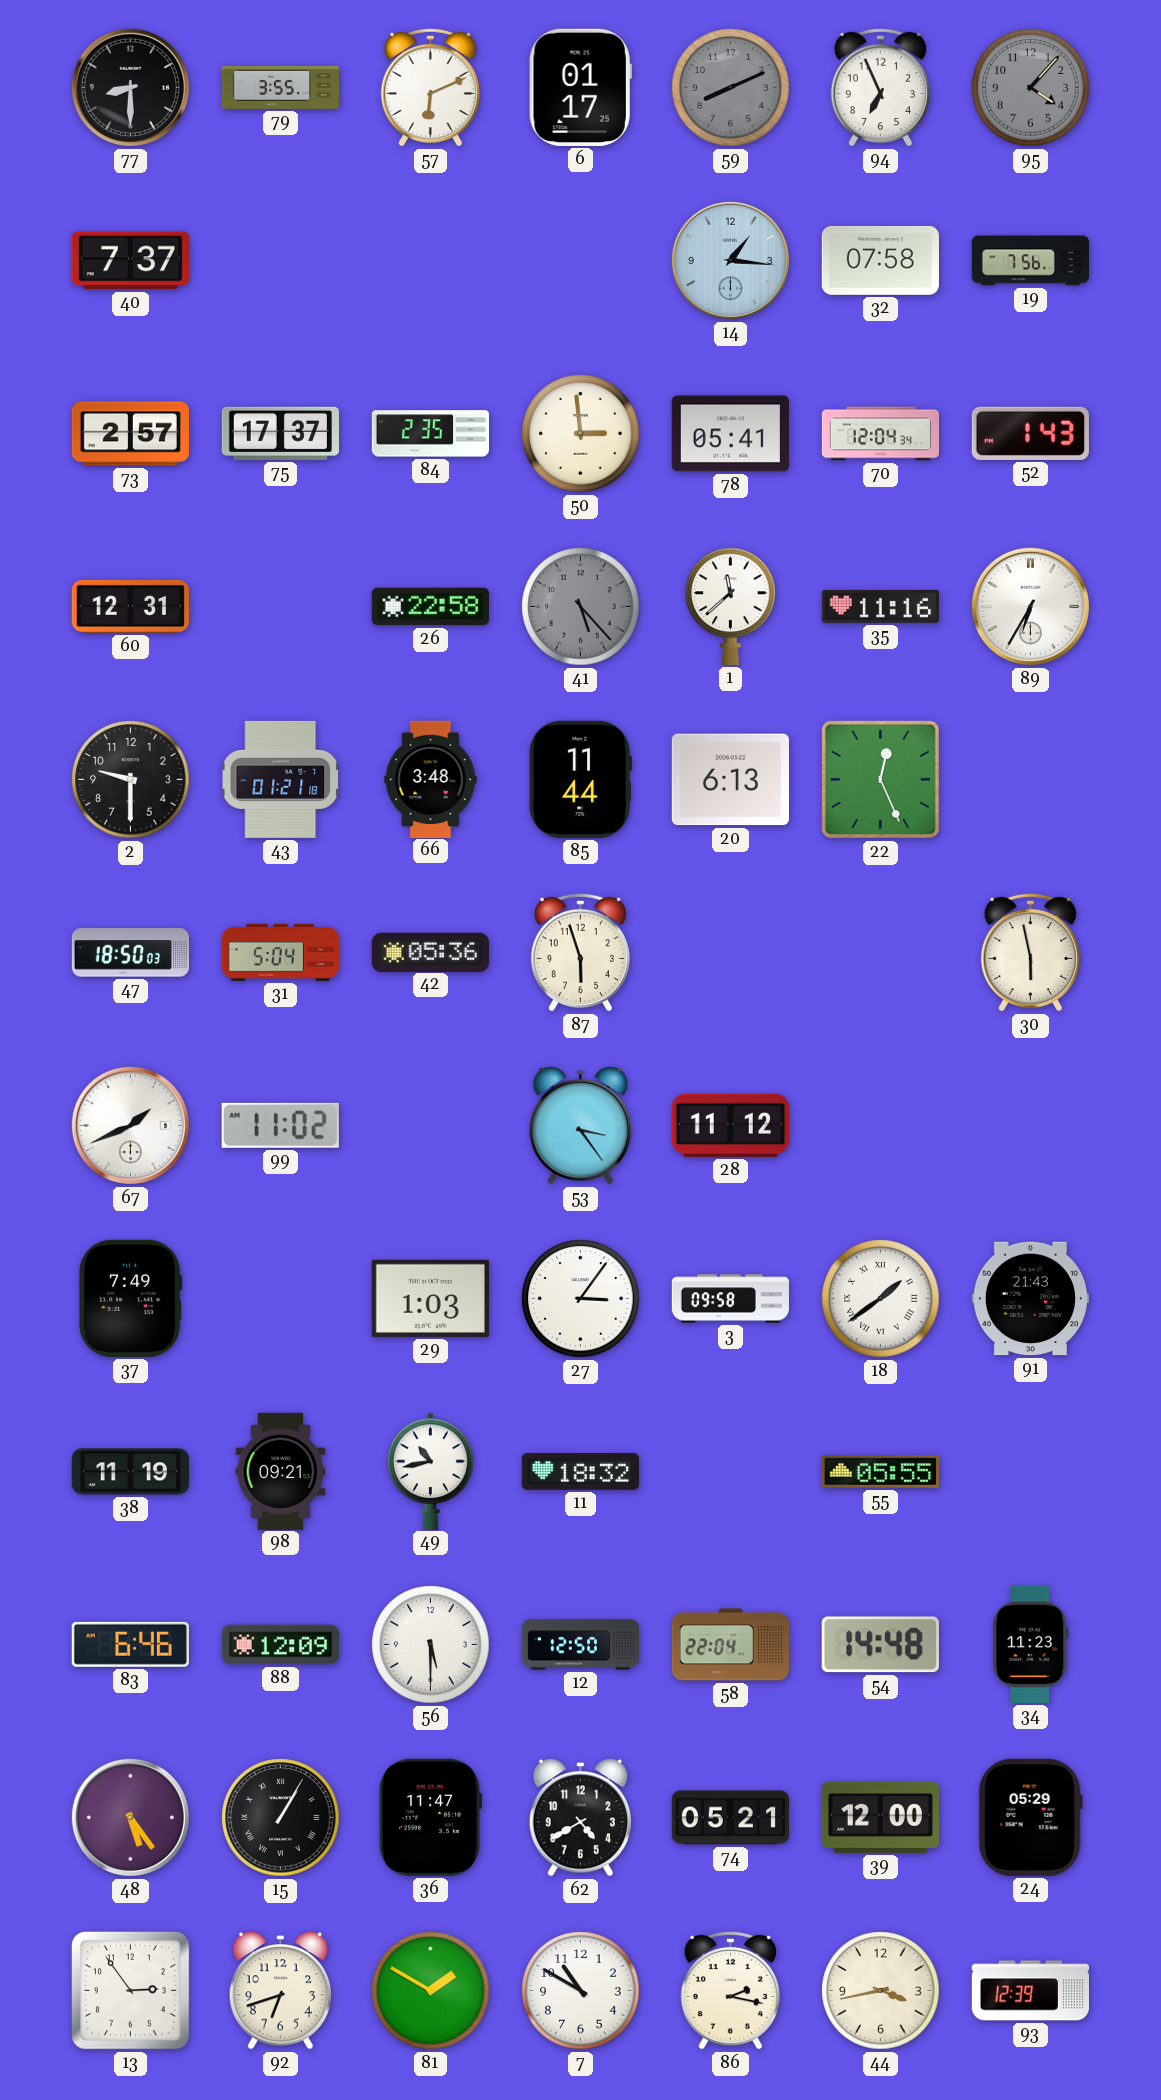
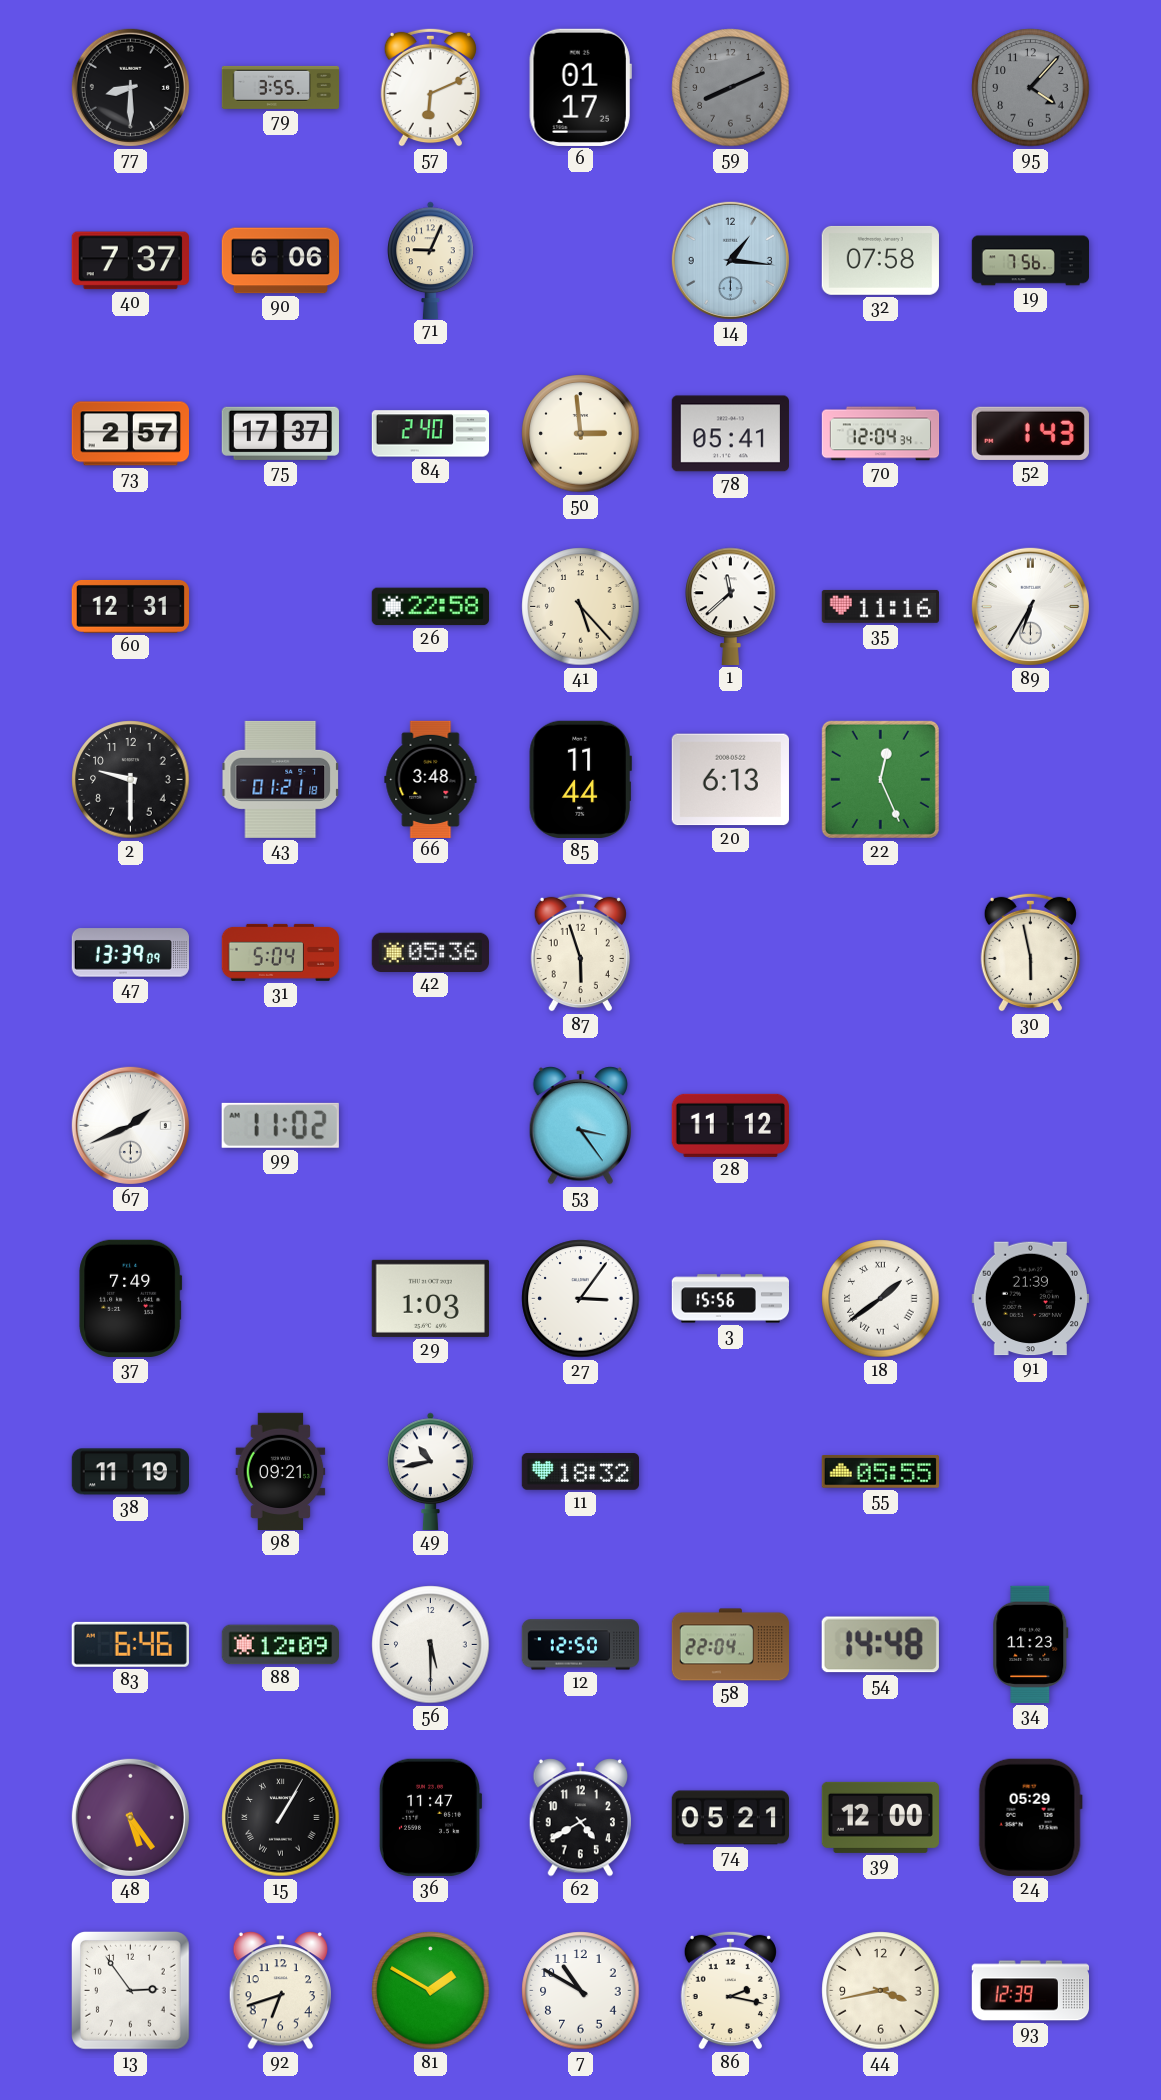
94: 6:56 -> none (880, 87)
90: none -> 6:06 (280, 261)
71: none -> 9:04 (431, 260)
84: 2:35 -> 2:40 (430, 434)
41 dial: grey -> cream (581, 607)
47: 18:50 -> 13:39 (130, 953)
3: 09:58 -> 15:56 (730, 1299)
91: 21:43 -> 21:39 (1030, 1299)
